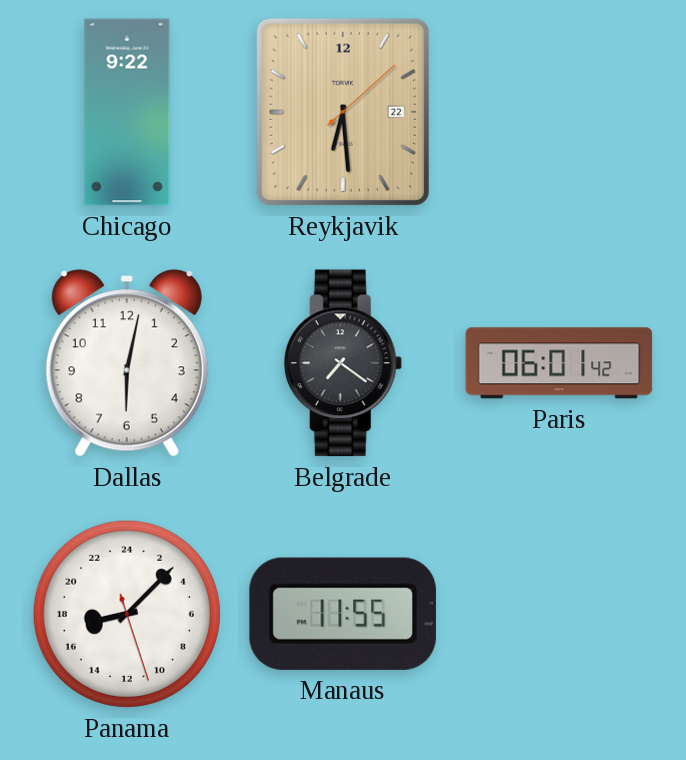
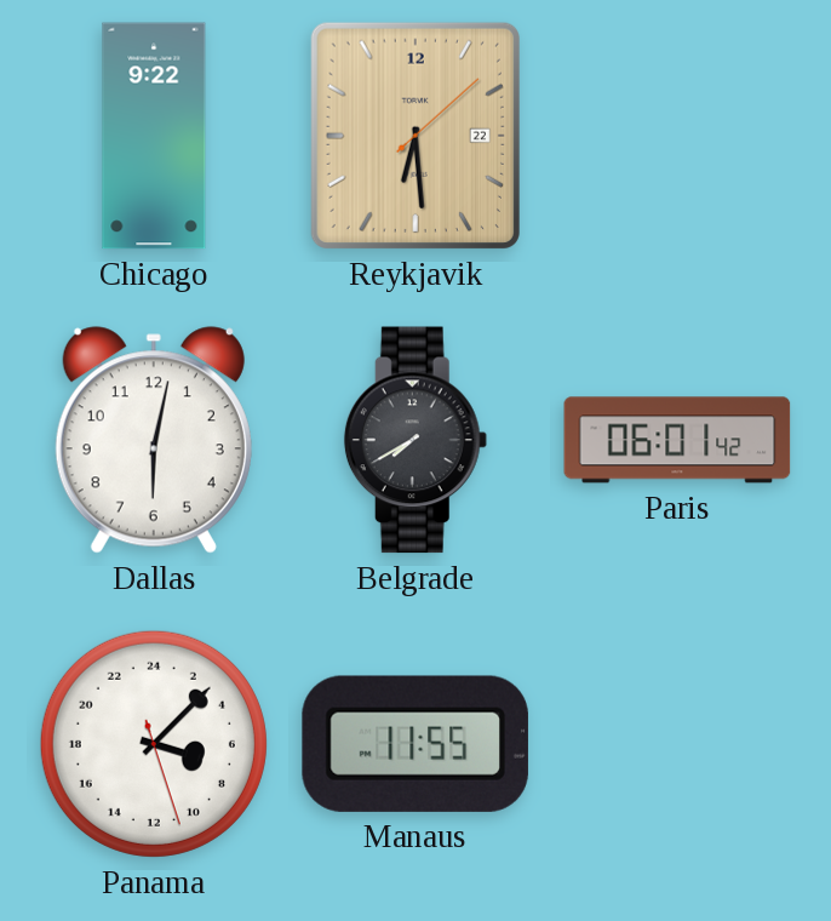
Belgrade: 7:21 -> 7:40 (415, 440)
Panama: 17:07 -> 7:07 (154, 744)
